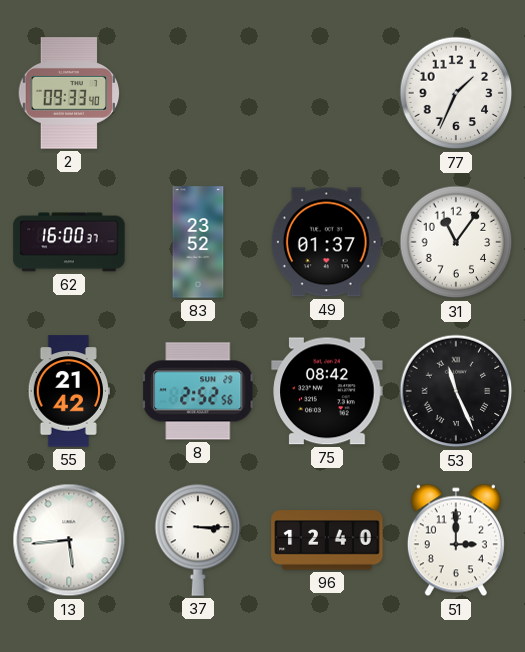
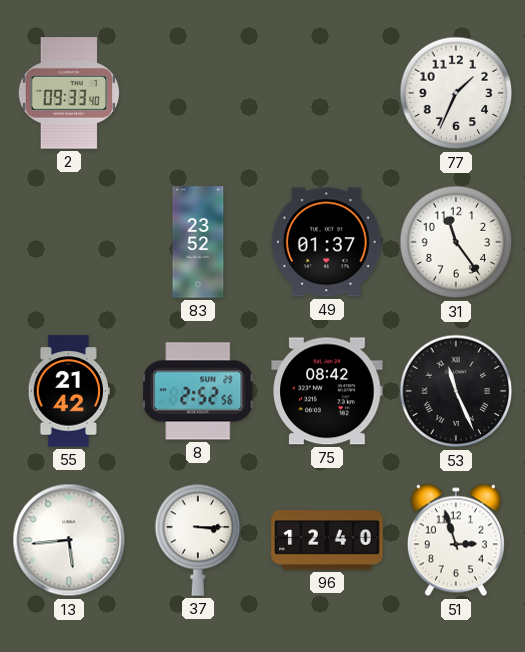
62: 16:00 -> none (69, 242)
31: 11:06 -> 11:24 (456, 242)
51: 3:00 -> 2:57 (456, 540)
